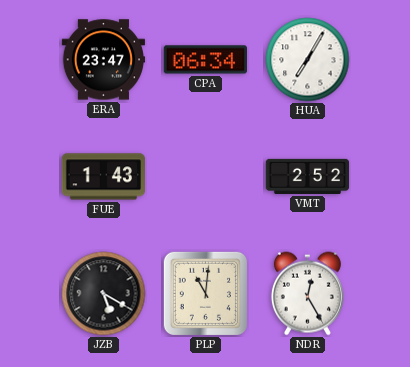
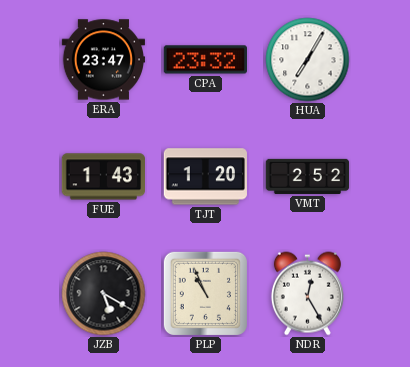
CPA: 06:34 -> 23:32 (205, 60)
TJT: none -> 1:20 (205, 177)
PLP: 11:01 -> 10:56 (205, 293)
